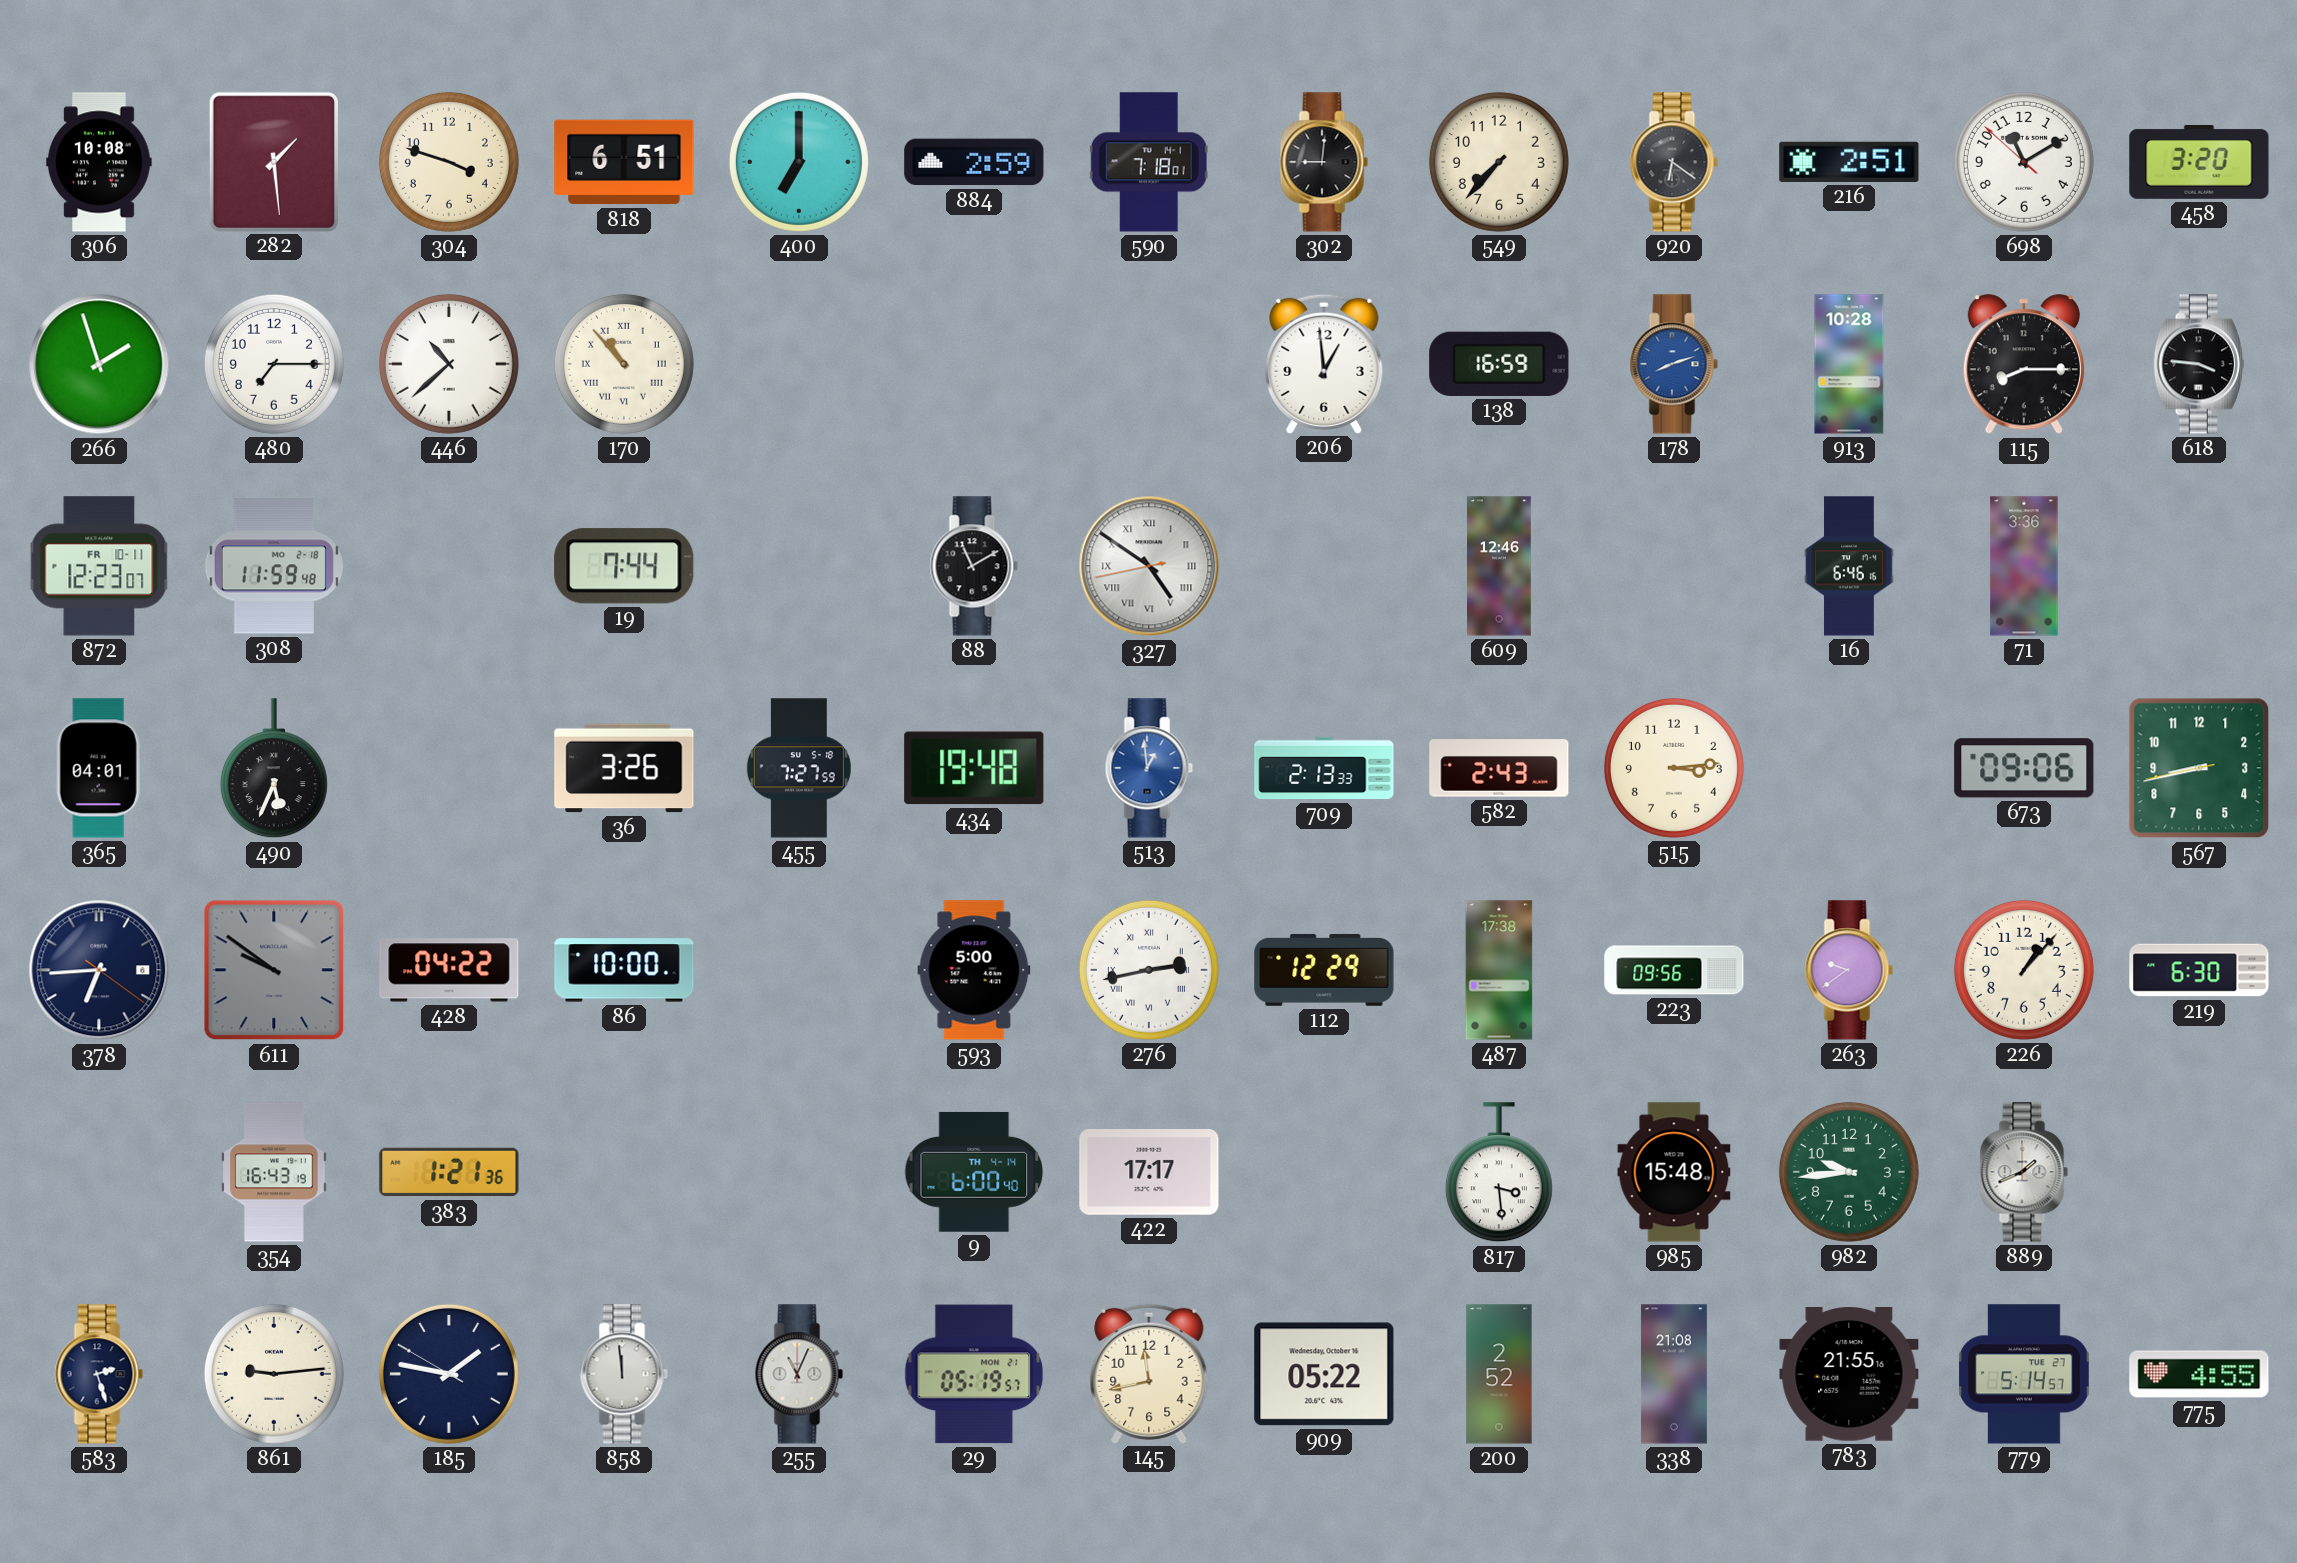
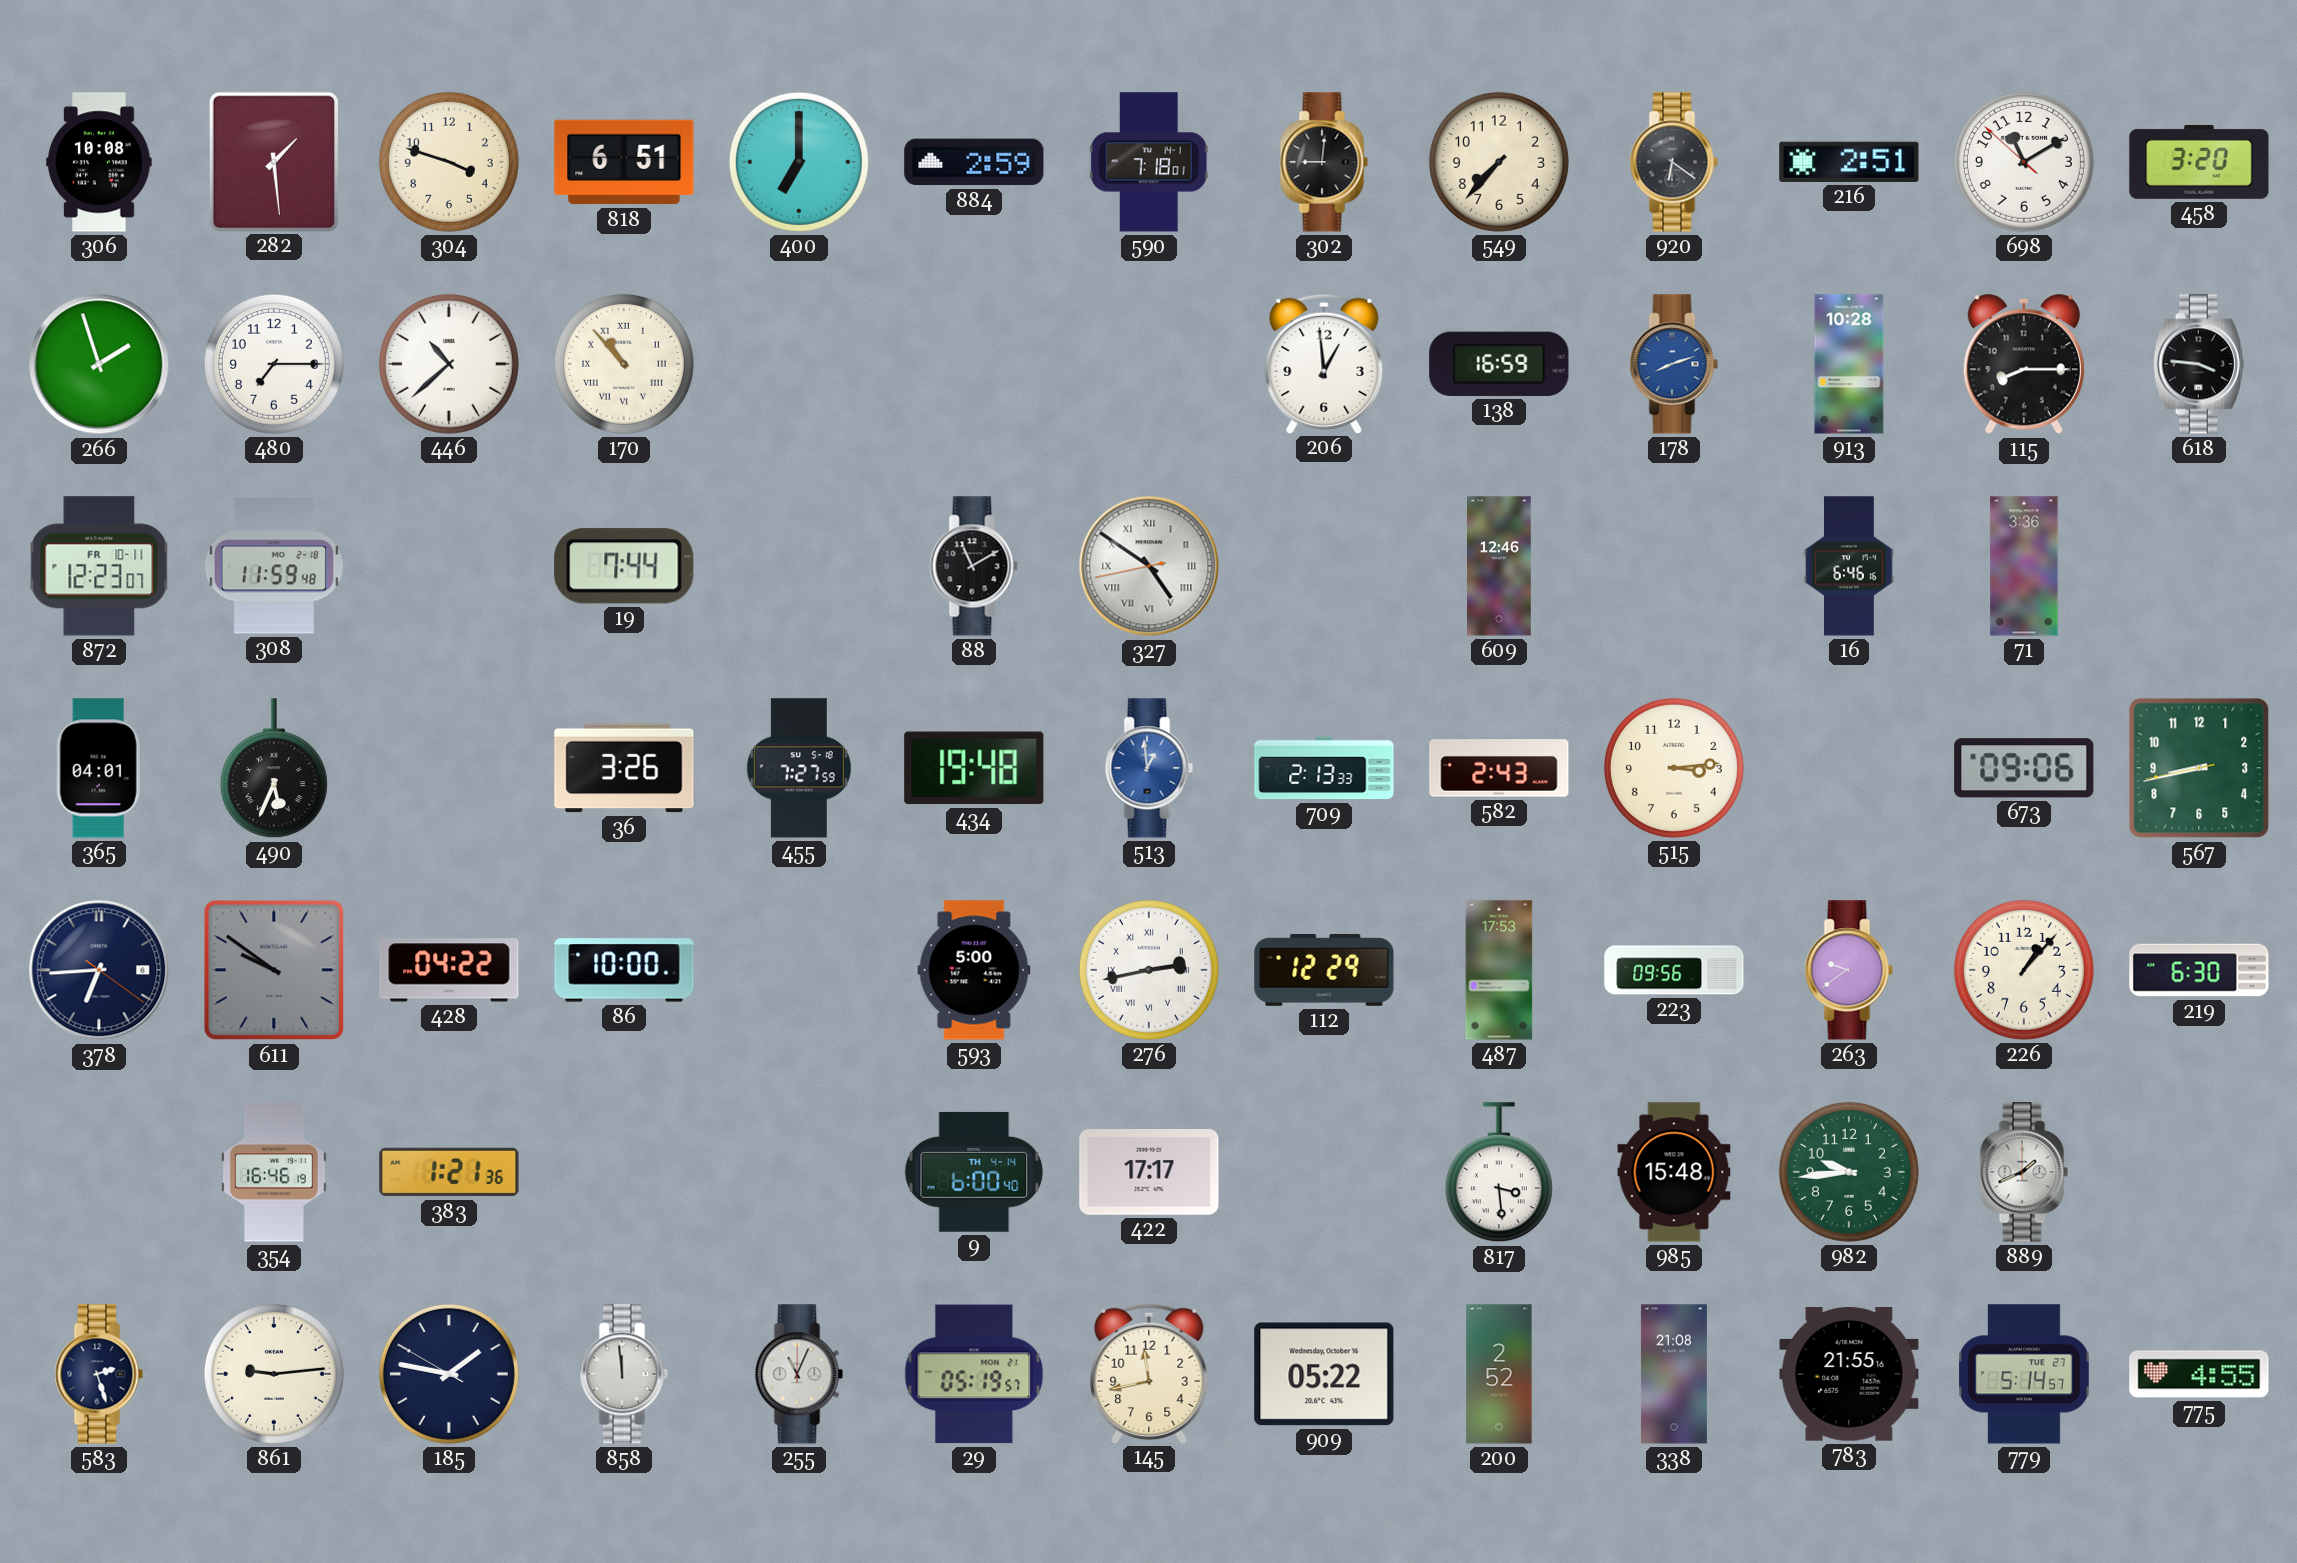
487: 17:38 -> 17:53 (1499, 970)
354: 16:43 -> 16:46 (274, 1172)
